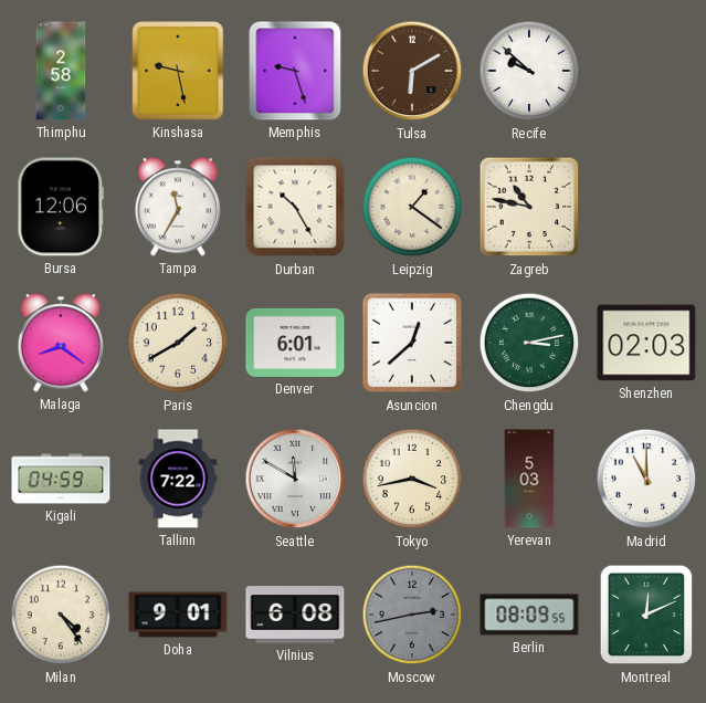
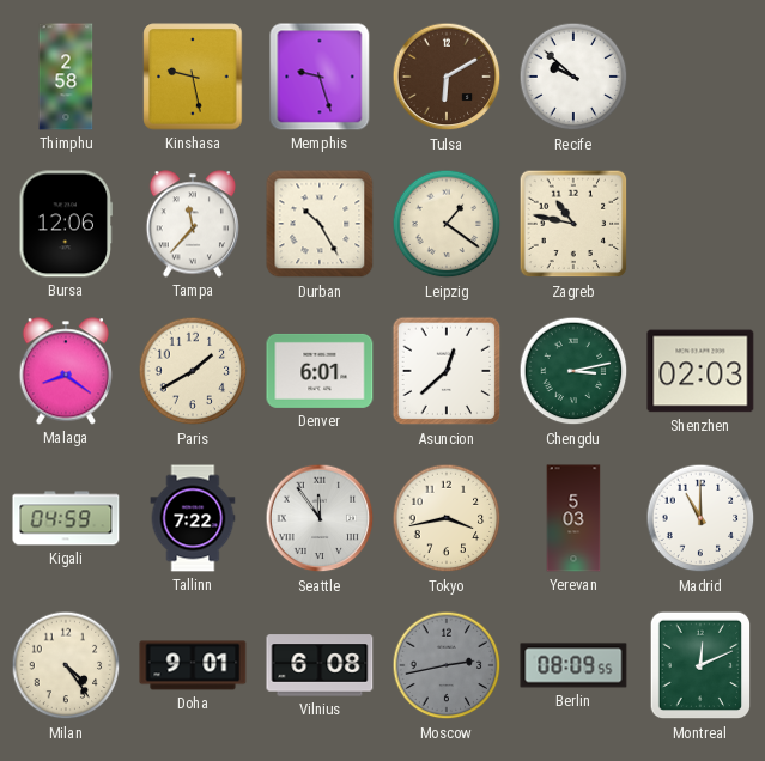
Tampa: 11:35 -> 11:37 (192, 224)
Seattle: 11:50 -> 11:54 (320, 518)
